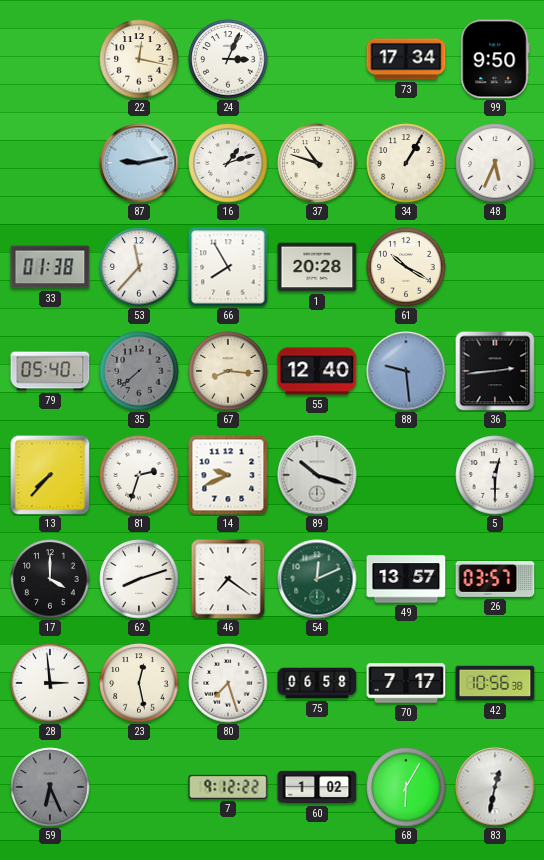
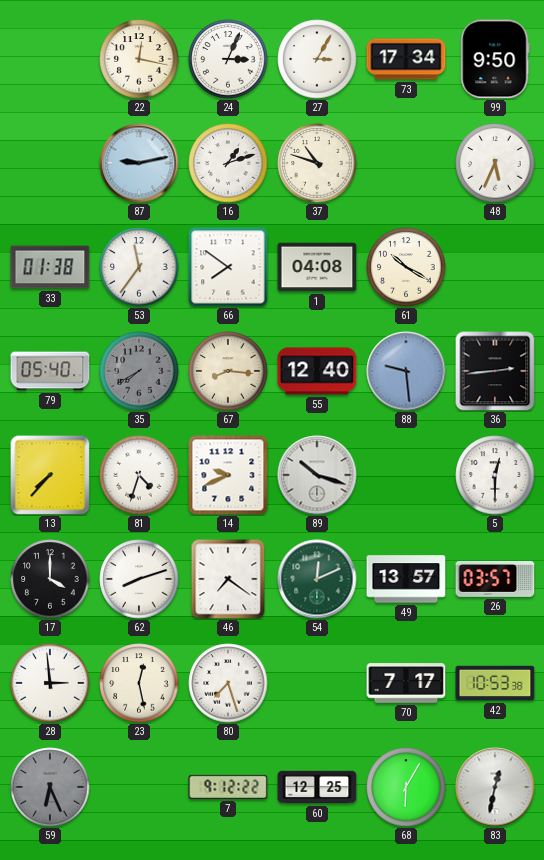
27: none -> 3:05 (317, 59)
34: 1:05 -> none (406, 163)
53: 11:37 -> 11:36 (139, 267)
66: 7:55 -> 7:51 (228, 267)
1: 20:28 -> 04:08 (317, 267)
35: 7:38 -> 7:40 (139, 371)
81: 2:33 -> 4:33 (139, 475)
75: 06:58 -> none (317, 683)
42: 10:56 -> 10:53 (495, 683)
60: 1:02 -> 12:25 (317, 787)
